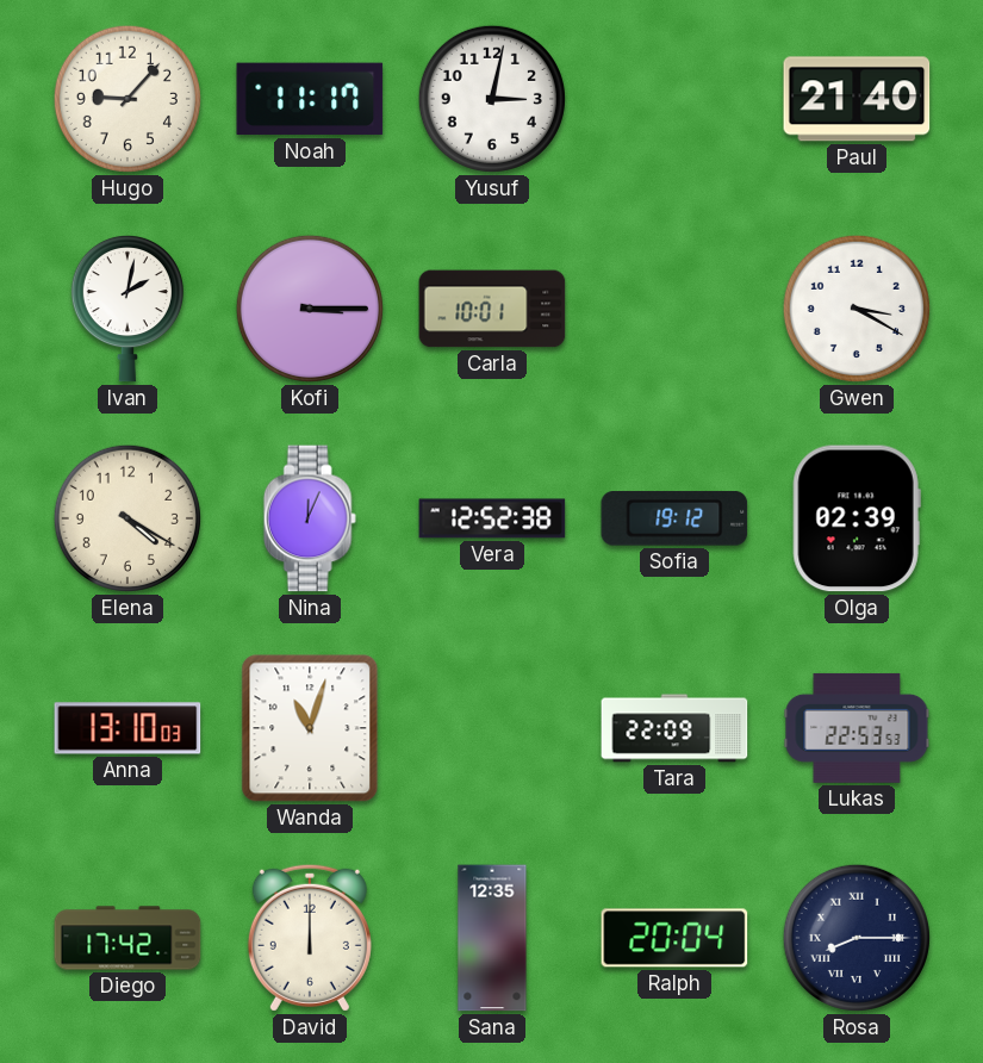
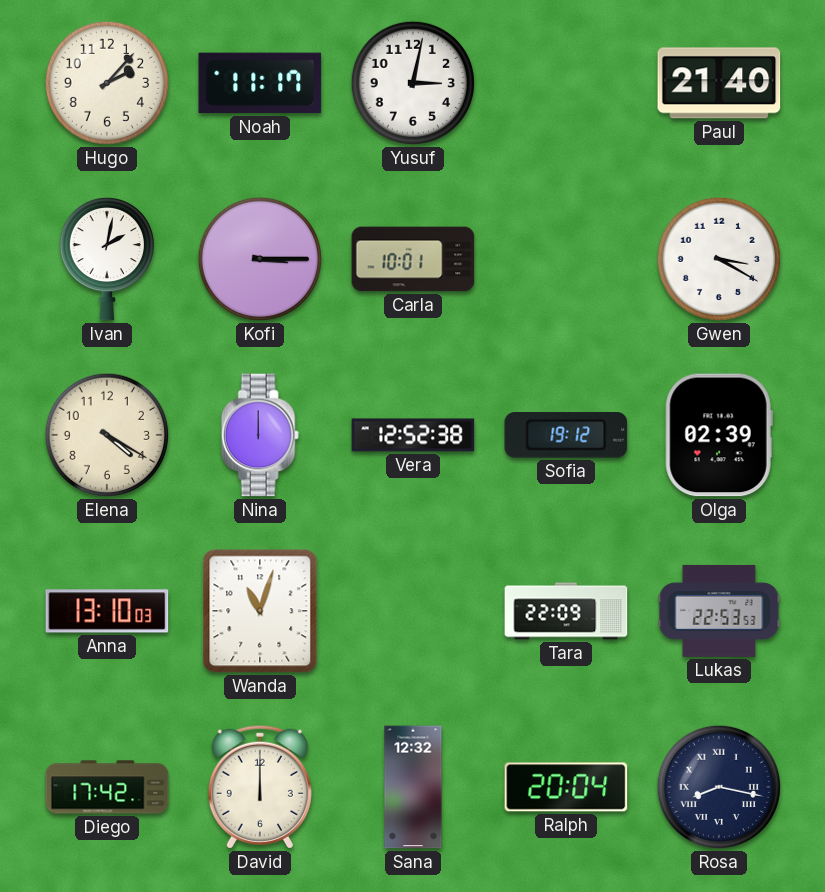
Hugo: 9:07 -> 2:07 (107, 83)
Nina: 12:04 -> 12:00 (260, 435)
Sana: 12:35 -> 12:32 (413, 787)
Rosa: 8:15 -> 8:17 (719, 787)
